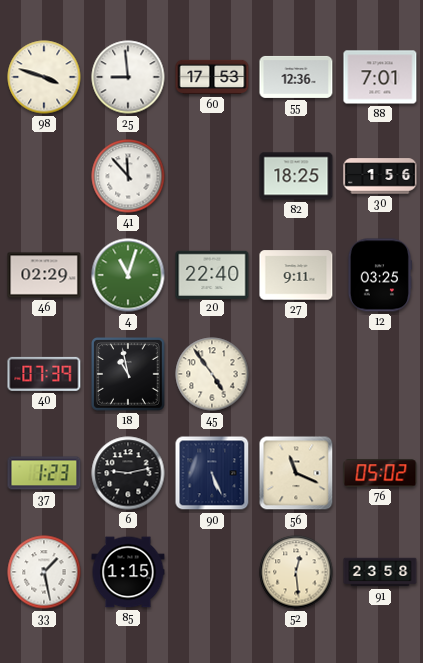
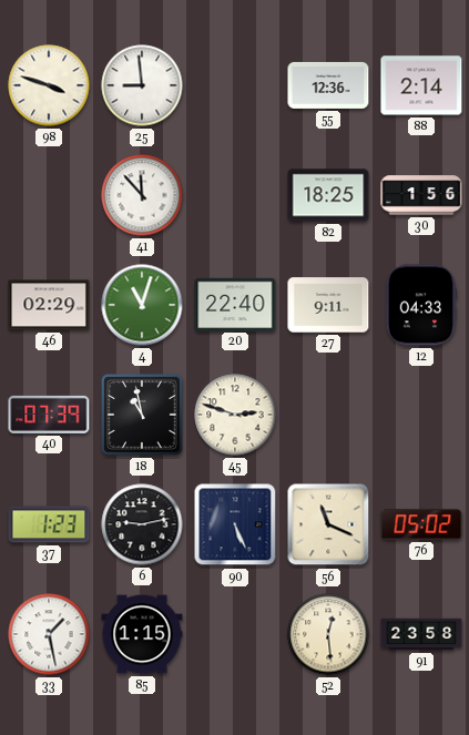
60: 17:53 -> none (212, 77)
88: 7:01 -> 2:14 (421, 85)
12: 03:25 -> 04:33 (421, 305)
45: 4:54 -> 2:48 (235, 415)
